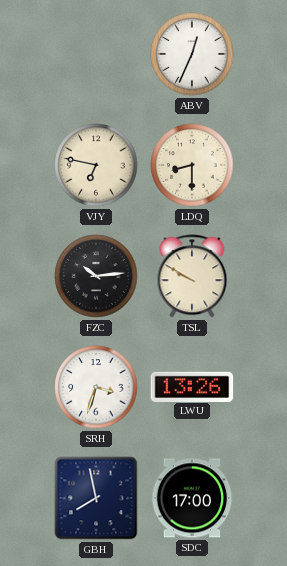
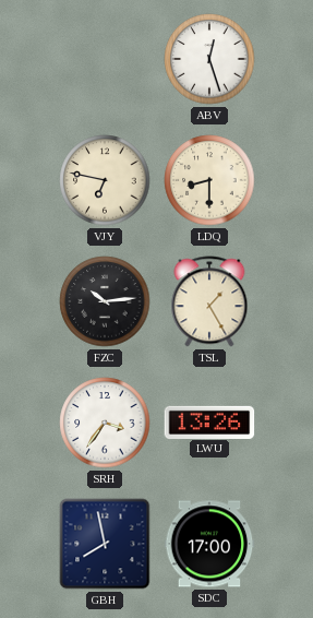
ABV: 12:34 -> 12:27 (209, 59)
TSL: 9:50 -> 1:25 (209, 301)
SRH: 3:33 -> 3:36 (105, 423)
